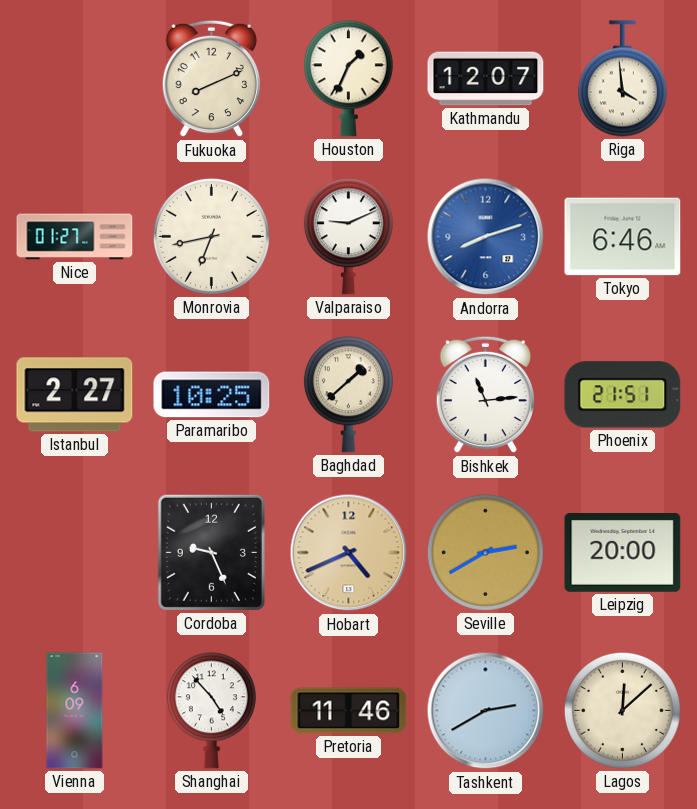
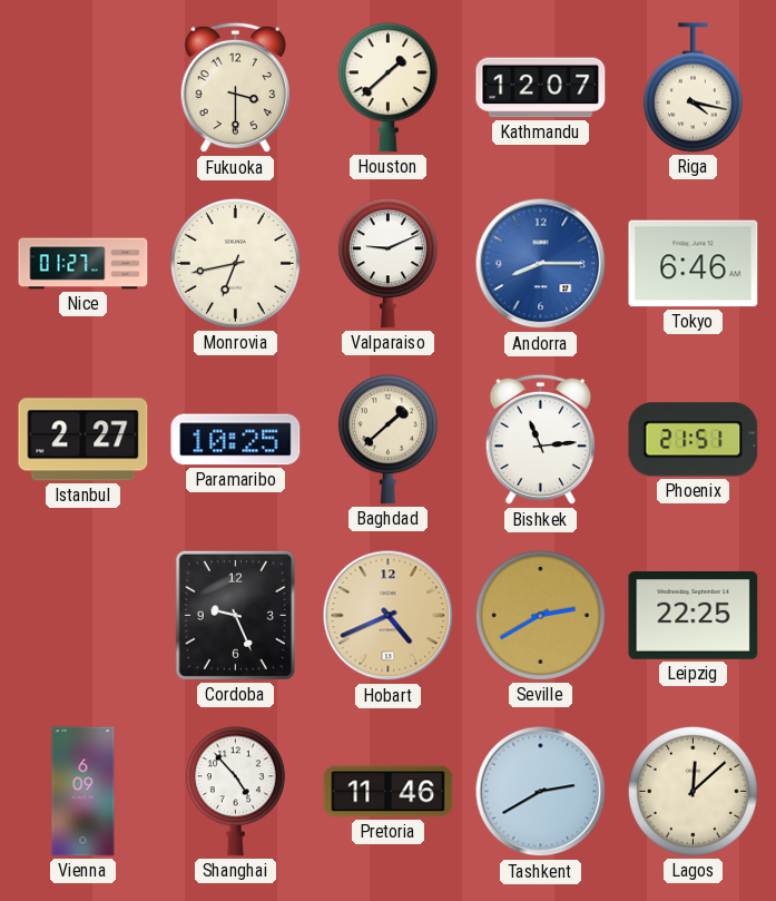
Fukuoka: 8:11 -> 3:30 (235, 88)
Houston: 1:34 -> 1:38 (387, 88)
Riga: 3:59 -> 4:17 (692, 88)
Andorra: 8:12 -> 8:15 (541, 264)
Leipzig: 20:00 -> 22:25 (694, 616)
